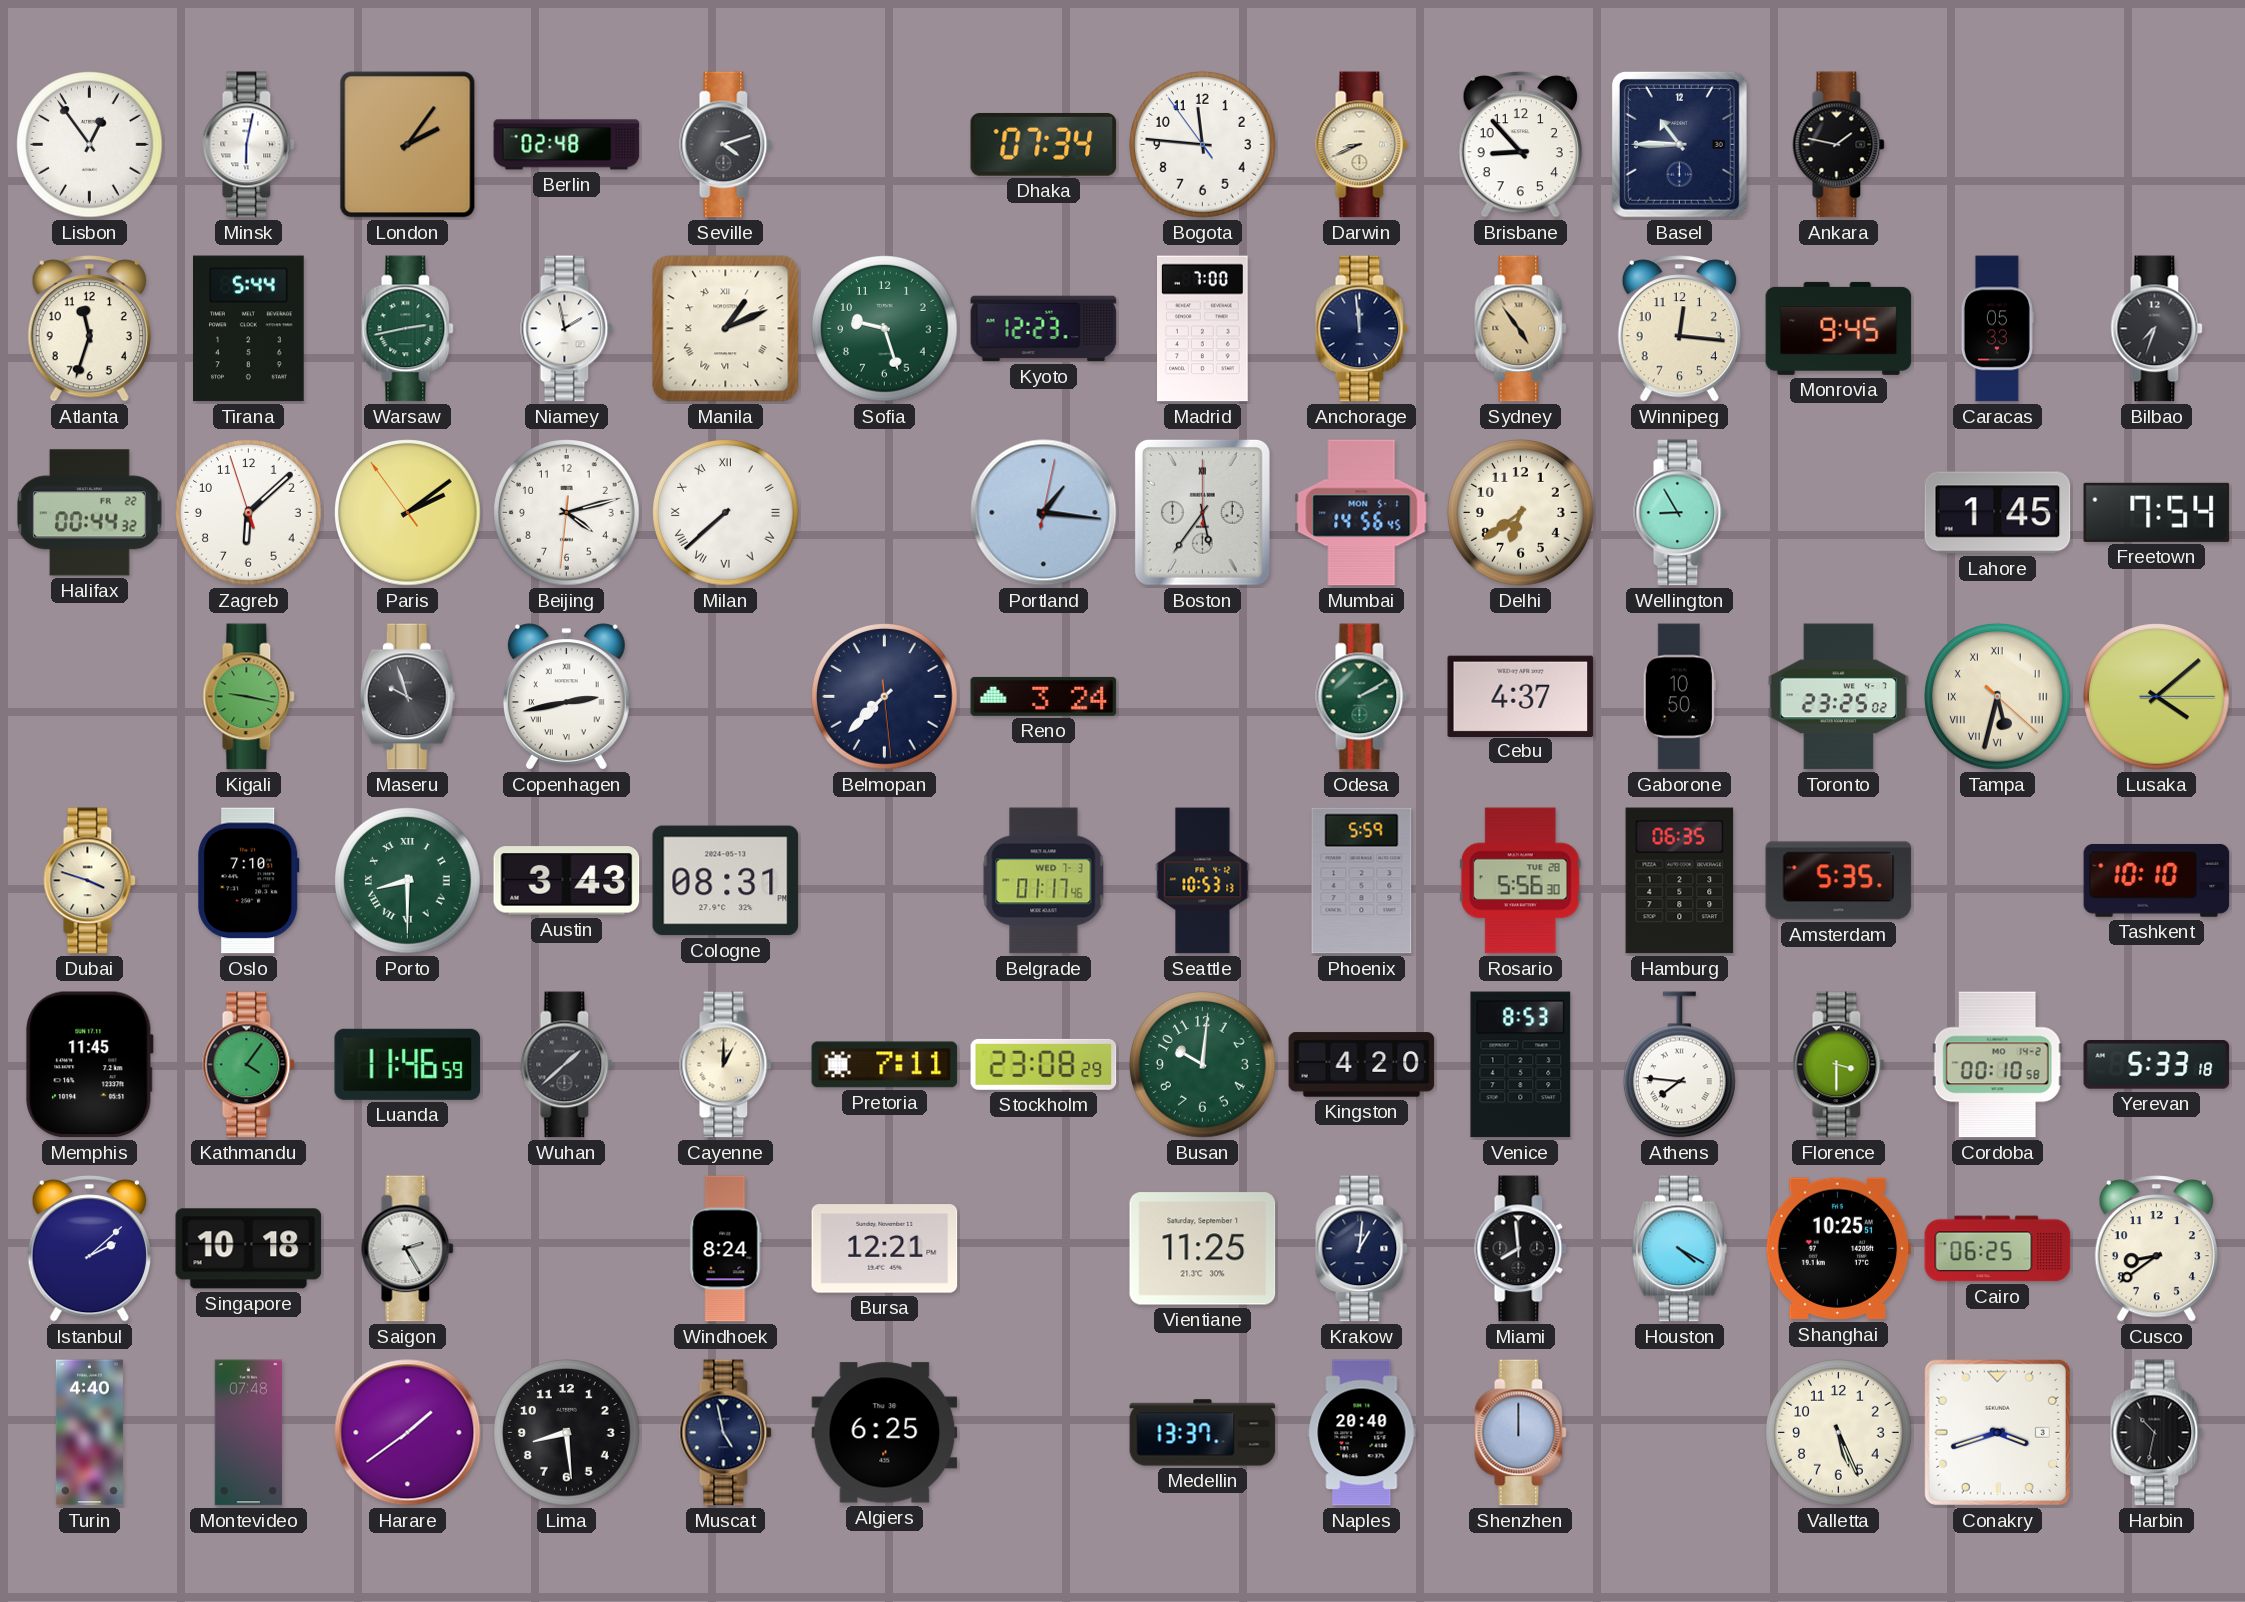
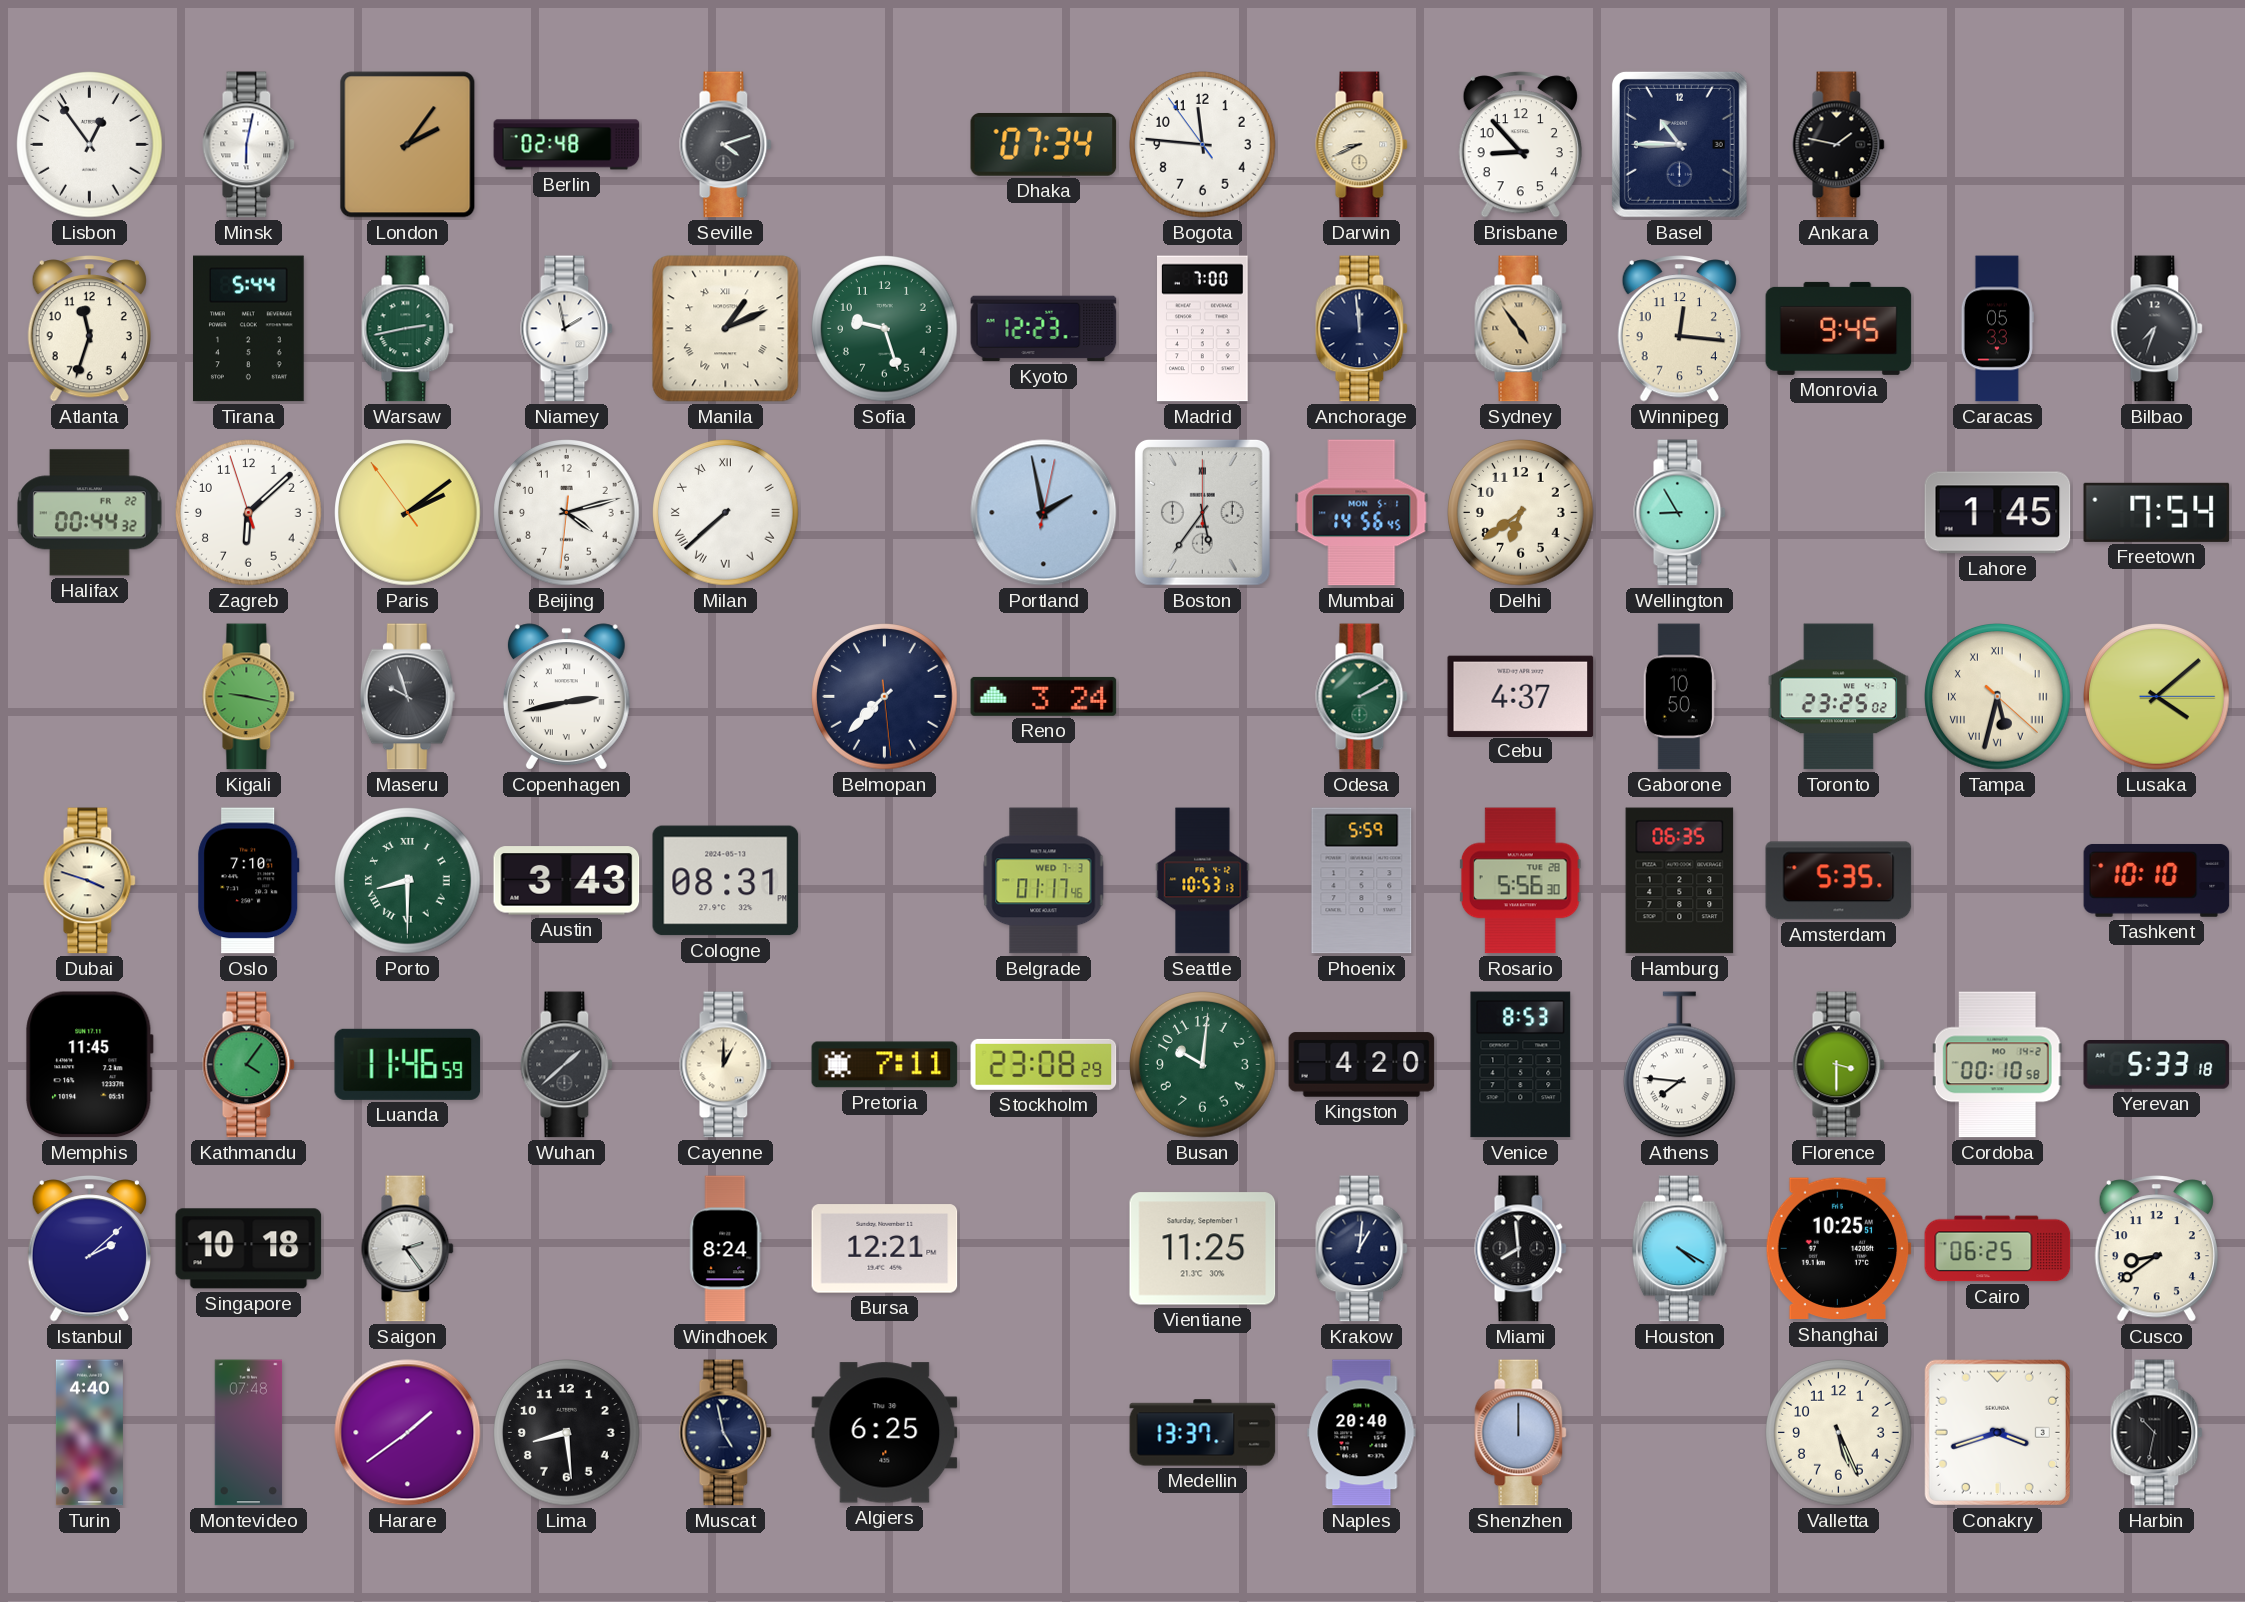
Portland: 1:16 -> 1:58 (1044, 513)
Saigon: 2:25 -> 2:24 (408, 1249)
